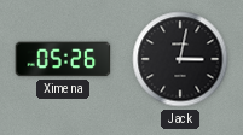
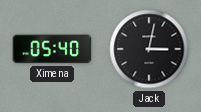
Ximena: 05:26 -> 05:40 (52, 49)
